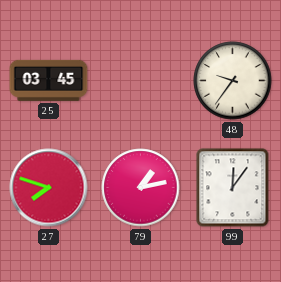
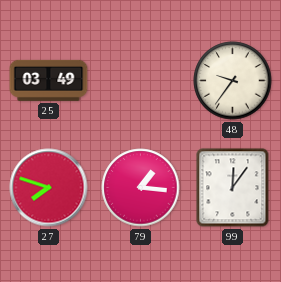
25: 03:45 -> 03:49 (49, 80)
79: 1:13 -> 1:16 (141, 188)
